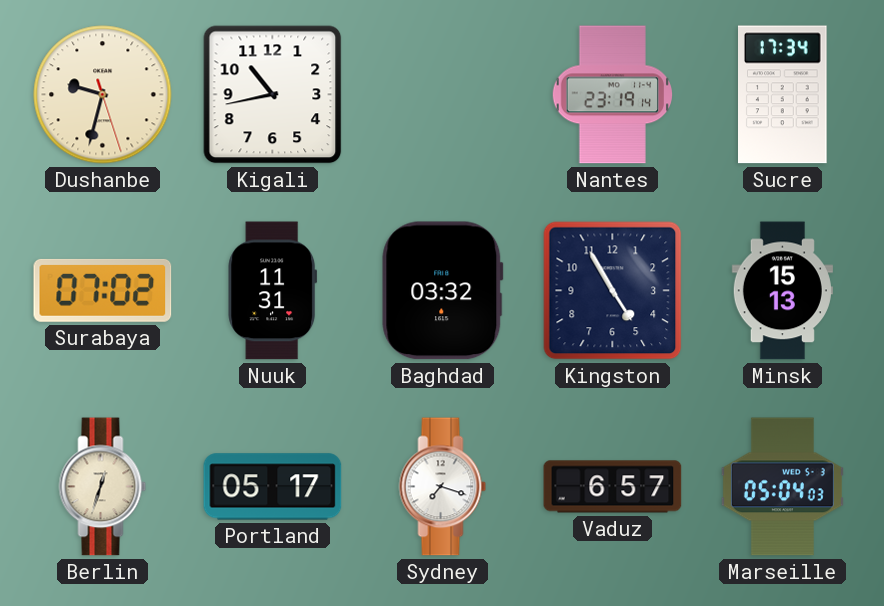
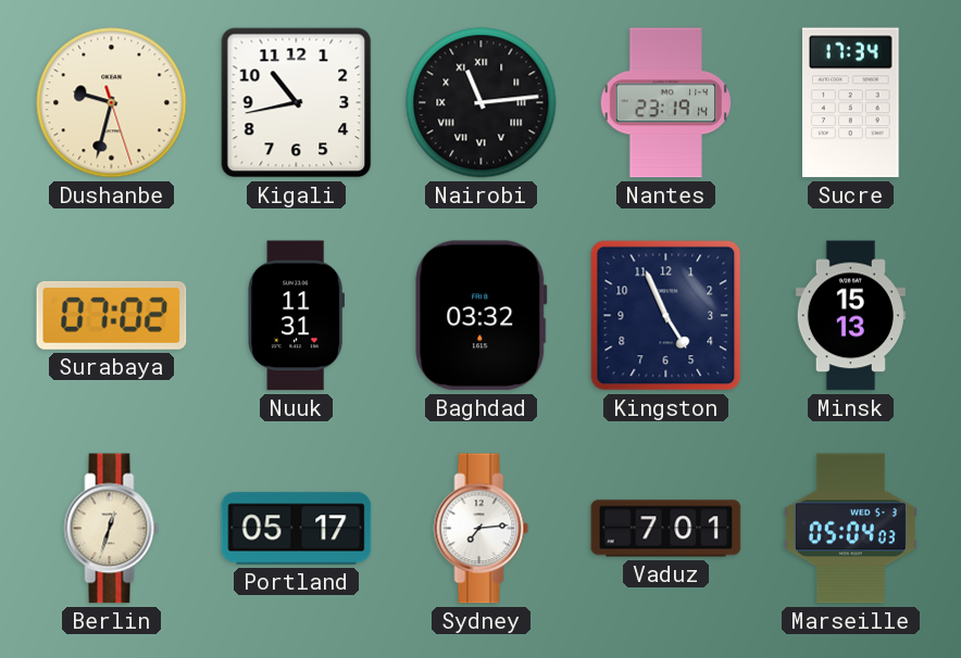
Nairobi: none -> 11:14 (482, 103)
Kingston: 4:55 -> 4:56 (666, 316)
Sydney: 7:18 -> 7:14 (482, 529)
Vaduz: 6:57 -> 7:01 (666, 529)
